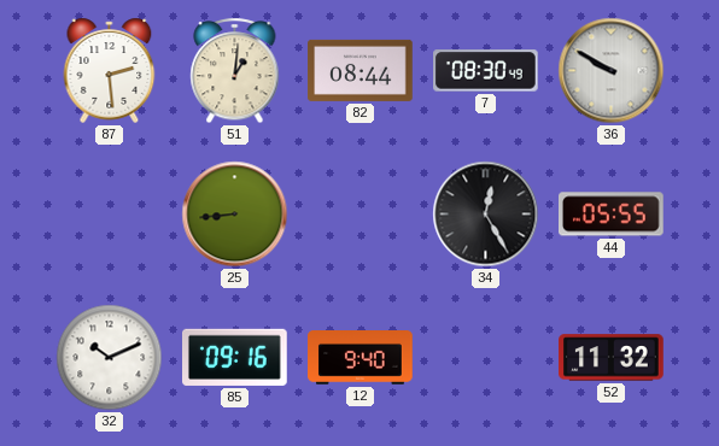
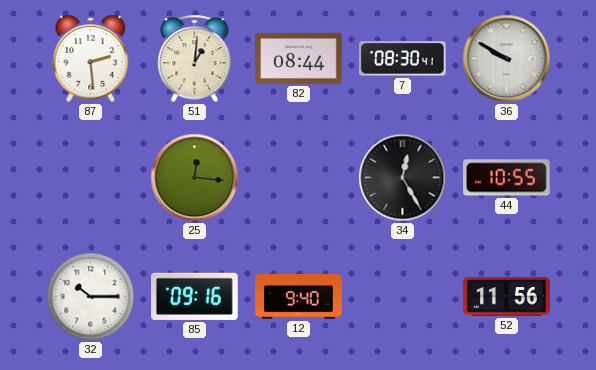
7: 08:30:49 -> 08:30:41 (403, 59)
25: 8:44 -> 12:16 (195, 178)
44: 05:55 -> 10:55 (507, 178)
32: 10:11 -> 10:15 (91, 297)
52: 11:32 -> 11:56 (507, 297)
